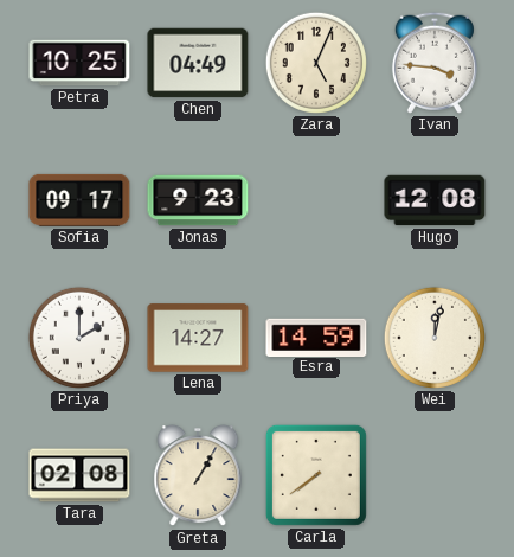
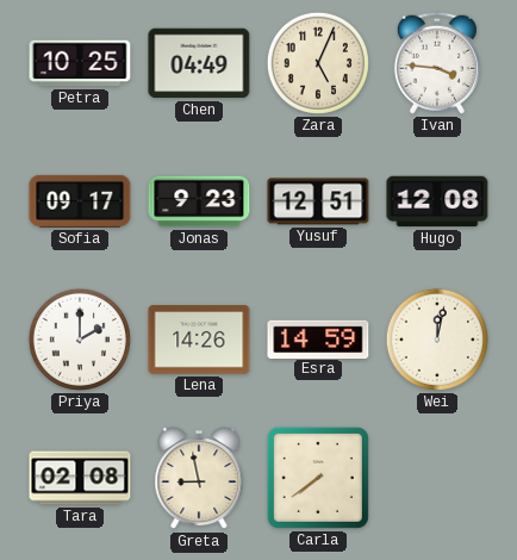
Yusuf: none -> 12:51 (318, 201)
Lena: 14:27 -> 14:26 (199, 340)
Greta: 1:05 -> 8:58 (199, 479)
